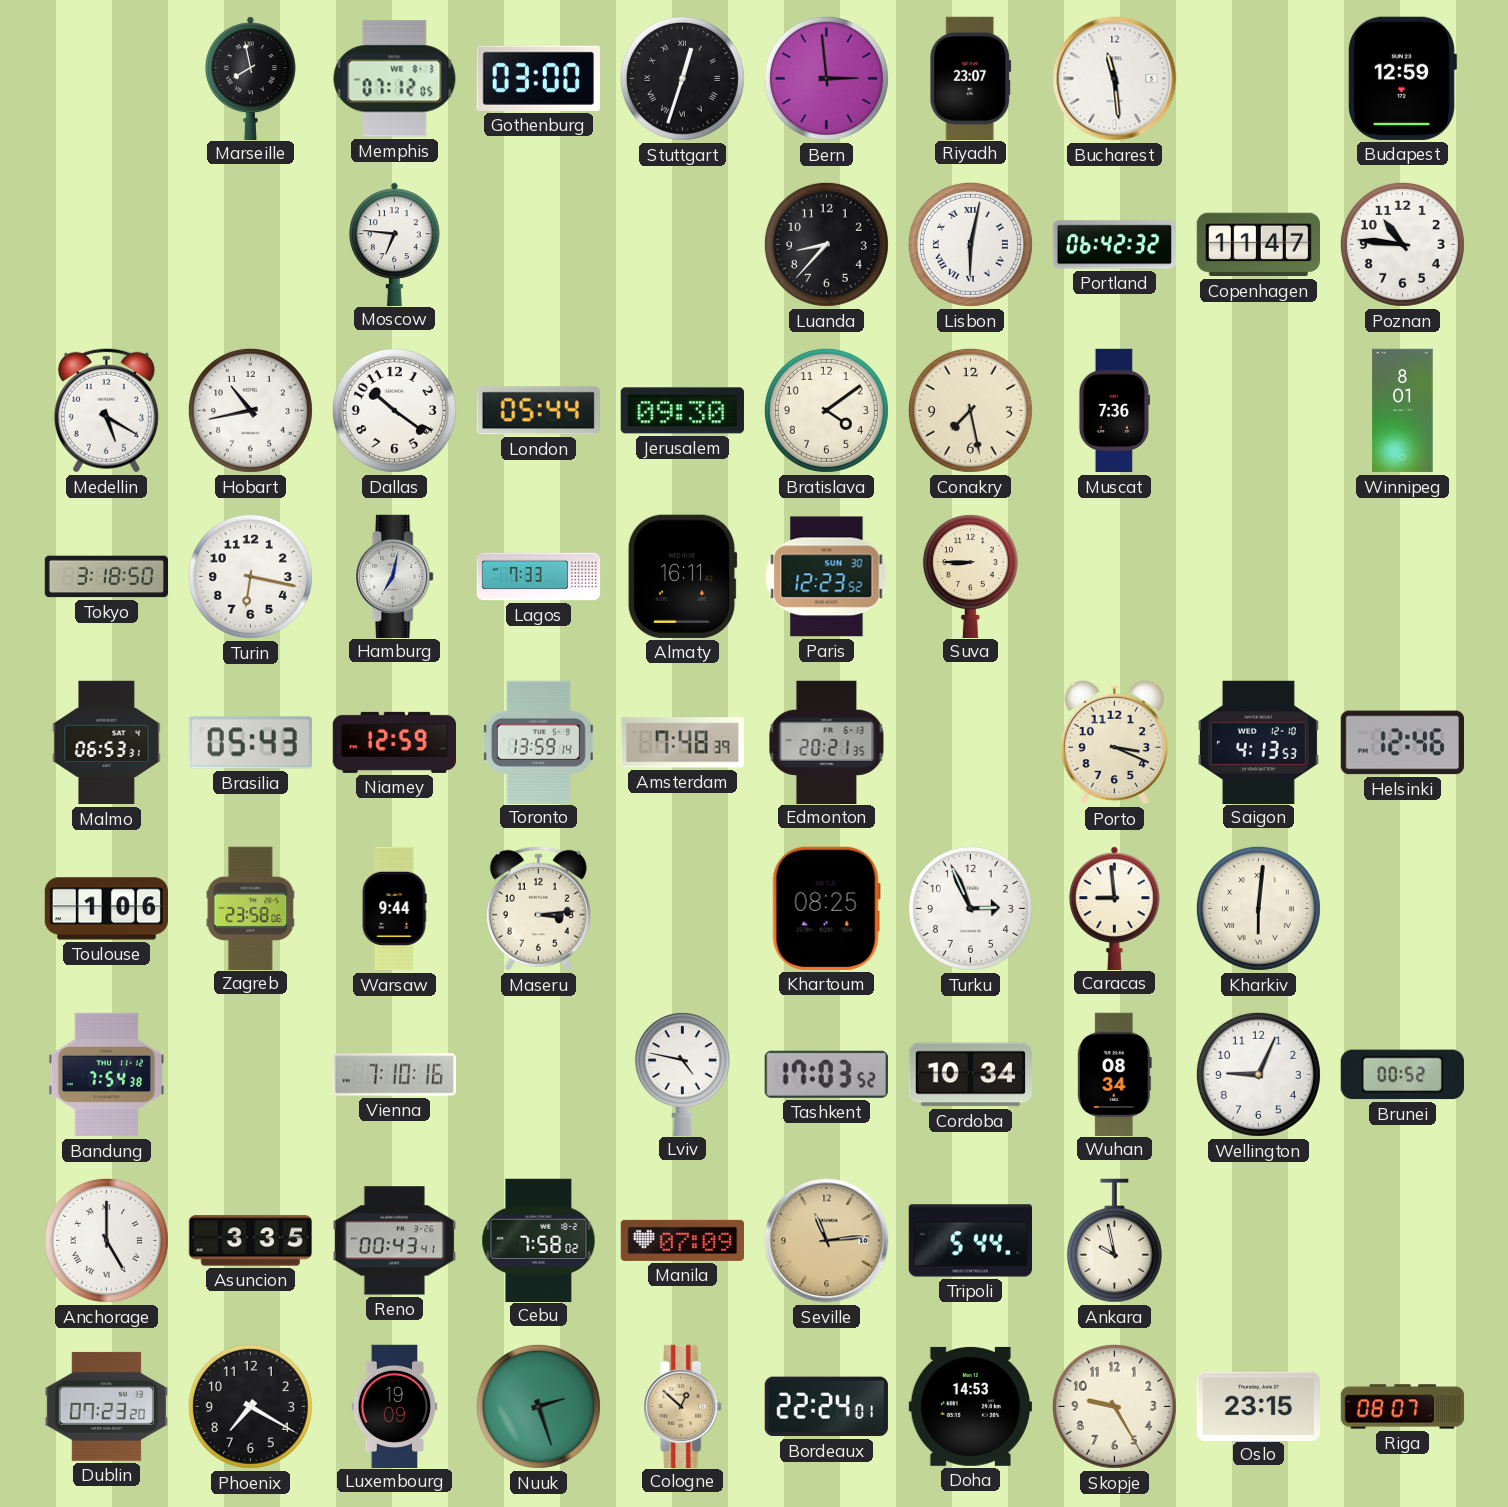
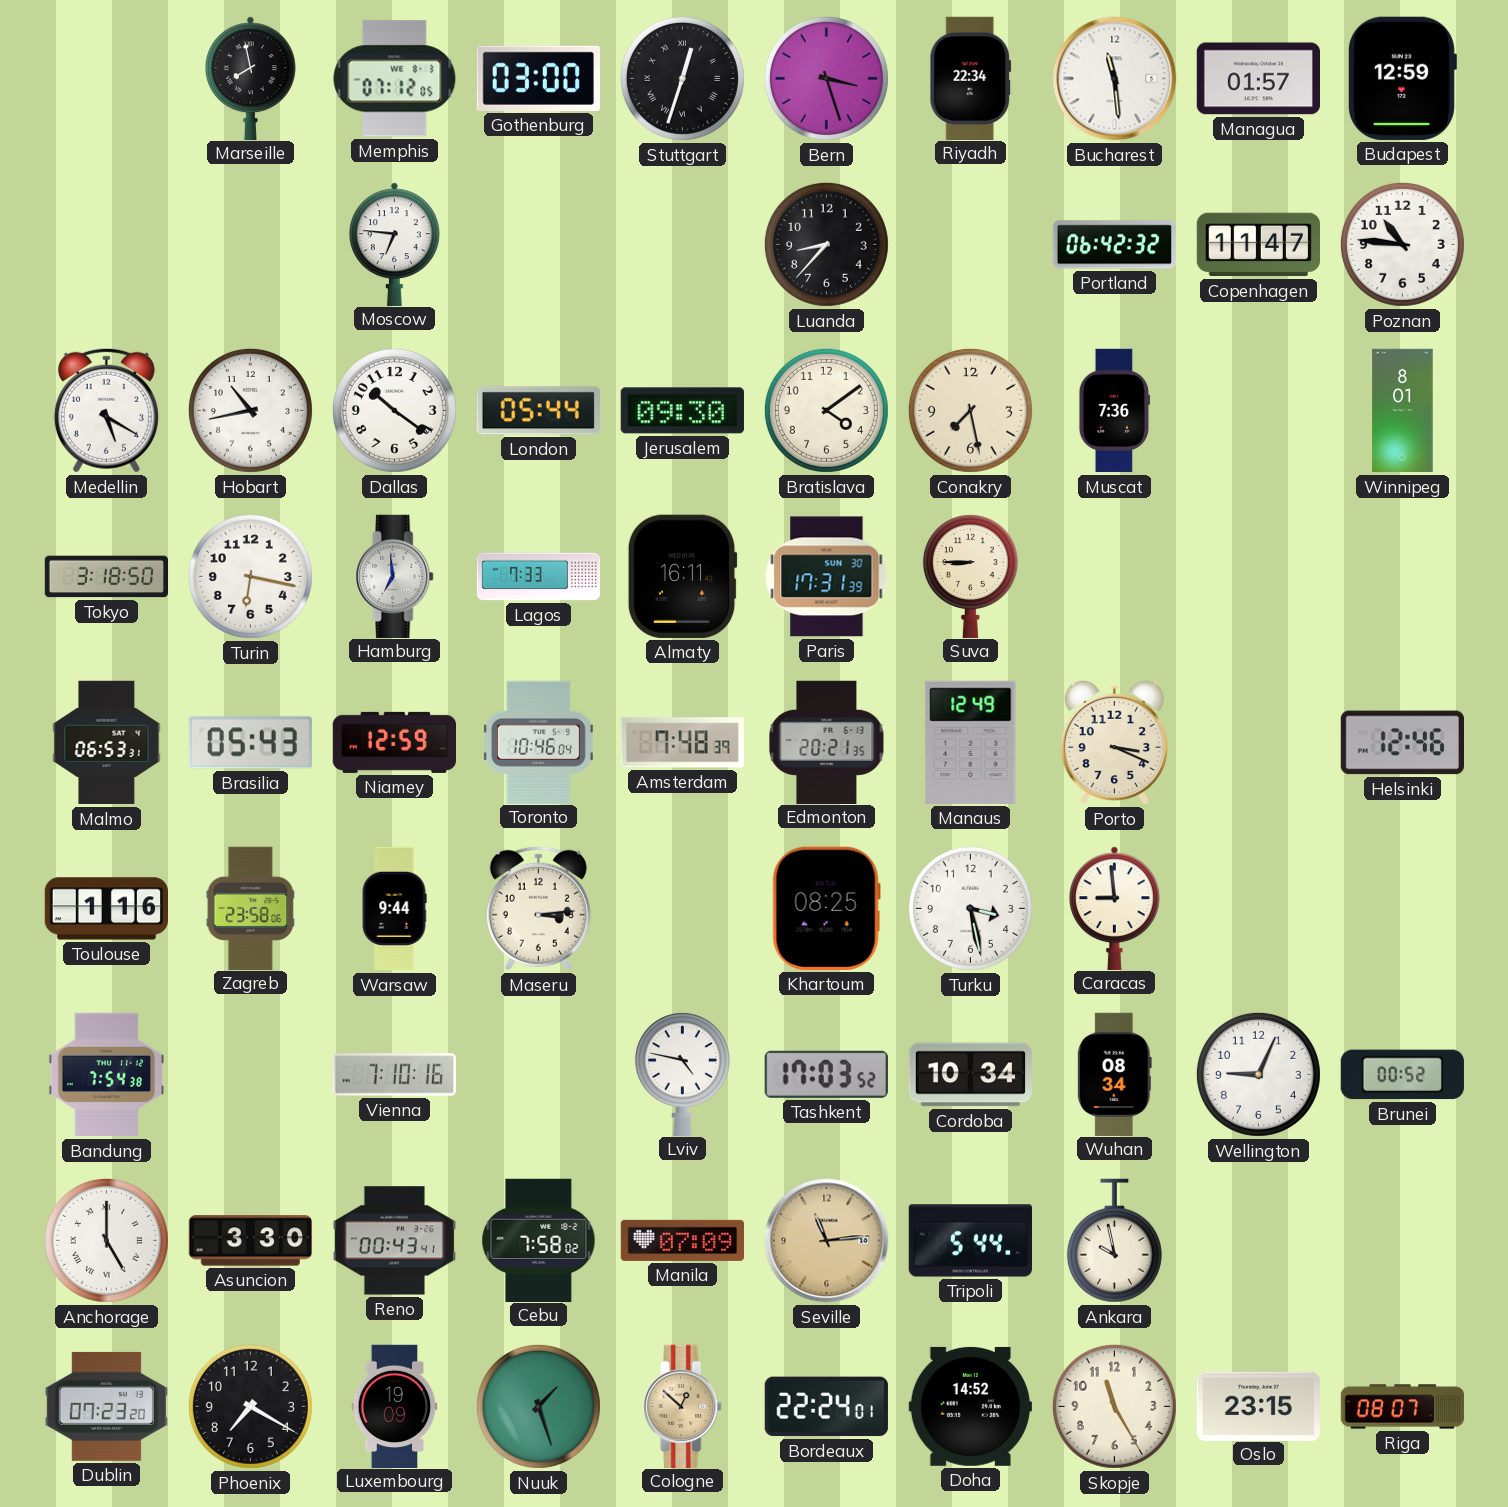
Bern: 2:59 -> 3:27 (826, 78)
Riyadh: 23:07 -> 22:34 (971, 78)
Managua: none -> 01:57 (1258, 79)
Lisbon: 6:02 -> none (970, 244)
Hamburg: 7:02 -> 6:59 (395, 576)
Paris: 12:23 -> 17:31 (827, 577)
Toronto: 13:59 -> 10:46 (538, 742)
Manaus: none -> 12:49 (971, 742)
Saigon: 4:13 -> none (1258, 742)
Toulouse: 1:06 -> 1:16 (106, 909)
Turku: 2:56 -> 3:28 (970, 908)
Kharkiv: 6:01 -> none (1258, 908)
Asuncion: 3:35 -> 3:30 (250, 1241)
Nuuk: 2:27 -> 1:27 (538, 1406)
Doha: 14:53 -> 14:52 (970, 1406)
Skopje: 9:25 -> 11:25 (1114, 1406)
